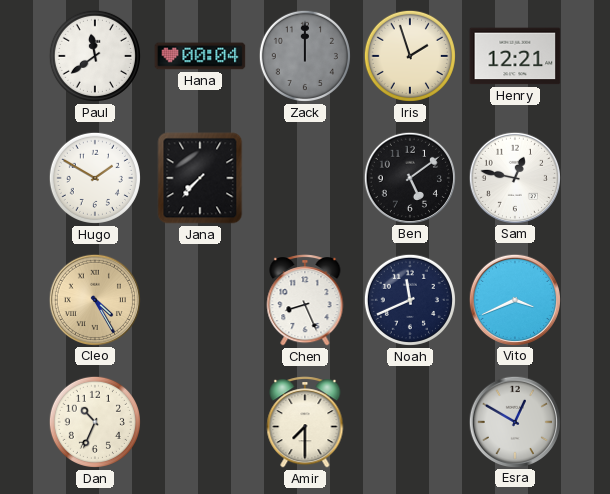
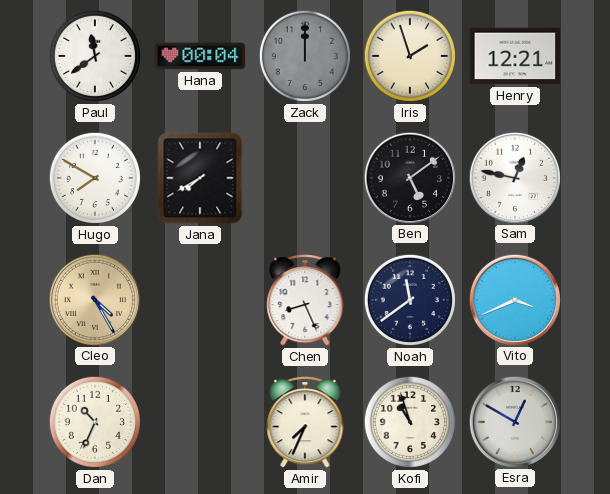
Hugo: 1:50 -> 7:50 (95, 178)
Jana: 7:37 -> 7:40 (200, 178)
Noah: 11:41 -> 11:39 (410, 300)
Amir: 7:30 -> 7:34 (305, 422)
Kofi: none -> 10:57 (410, 422)
